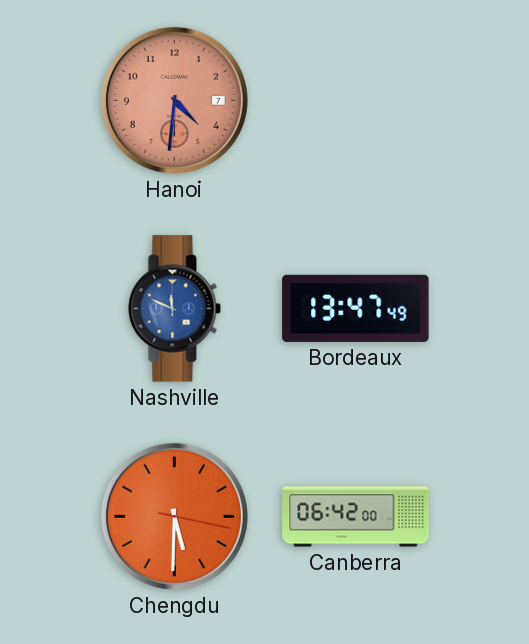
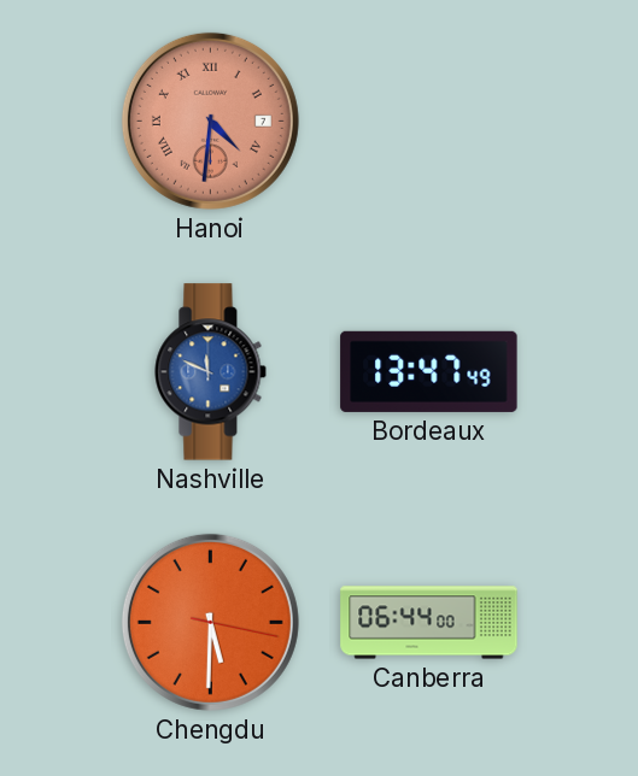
Hanoi numerals: Arabic -> Roman (210, 120)
Canberra: 06:42 -> 06:44 (429, 623)
